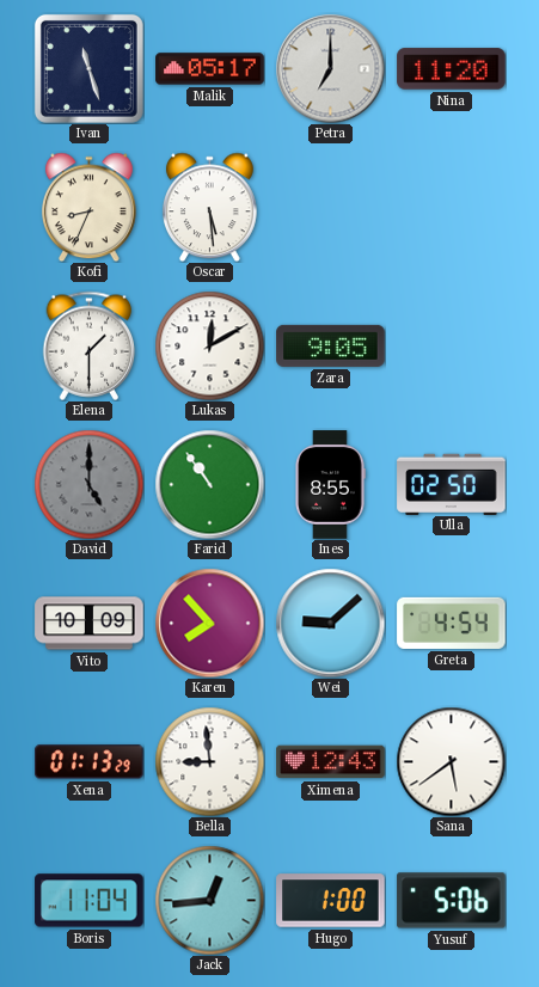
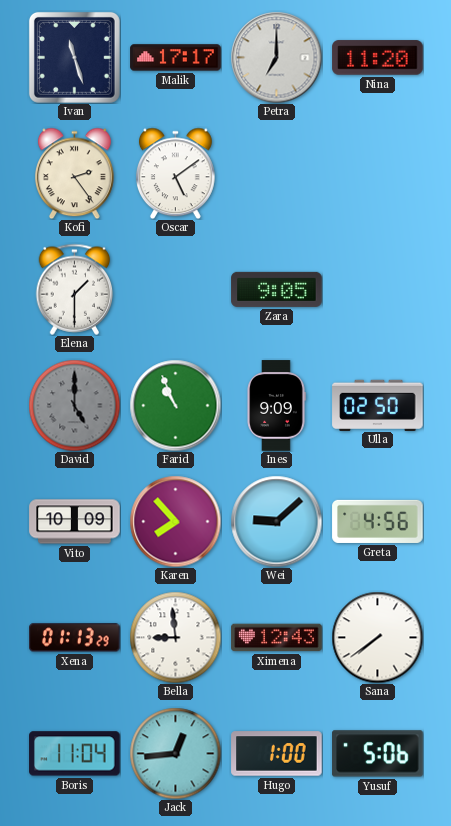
Malik: 05:17 -> 17:17 (176, 58)
Kofi: 8:34 -> 2:24 (74, 173)
Oscar: 5:29 -> 5:09 (175, 173)
Lukas: 12:10 -> none (209, 345)
Farid: 10:54 -> 10:56 (175, 405)
Ines: 8:55 -> 9:09 (276, 406)
Greta: 4:54 -> 4:56 (378, 521)
Sana: 5:39 -> 7:39 (377, 637)
